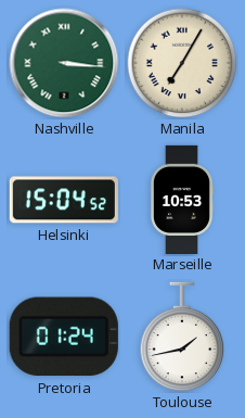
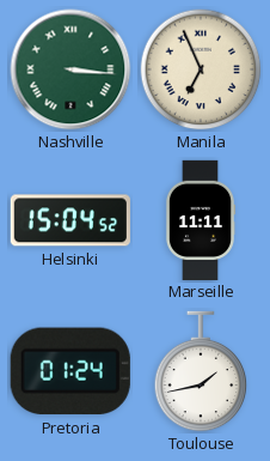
Manila: 7:05 -> 6:56 (201, 69)
Marseille: 10:53 -> 11:11 (201, 219)
